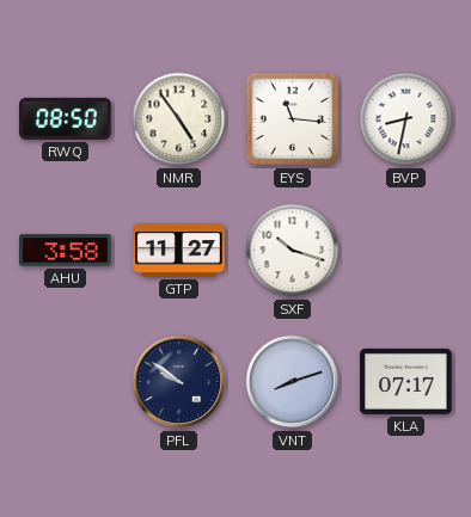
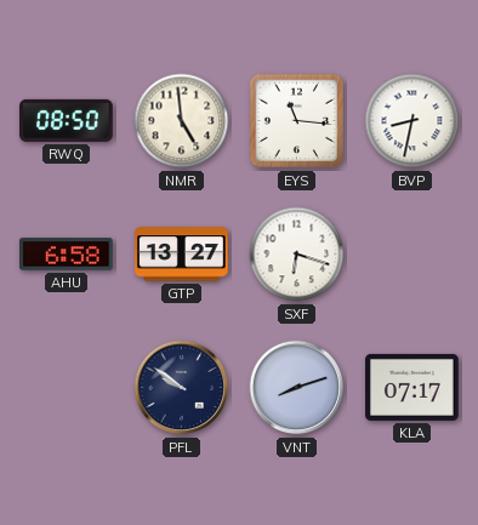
NMR: 4:54 -> 4:59 (182, 121)
AHU: 3:58 -> 6:58 (67, 255)
GTP: 11:27 -> 13:27 (182, 255)
SXF: 10:18 -> 6:18 (297, 255)
